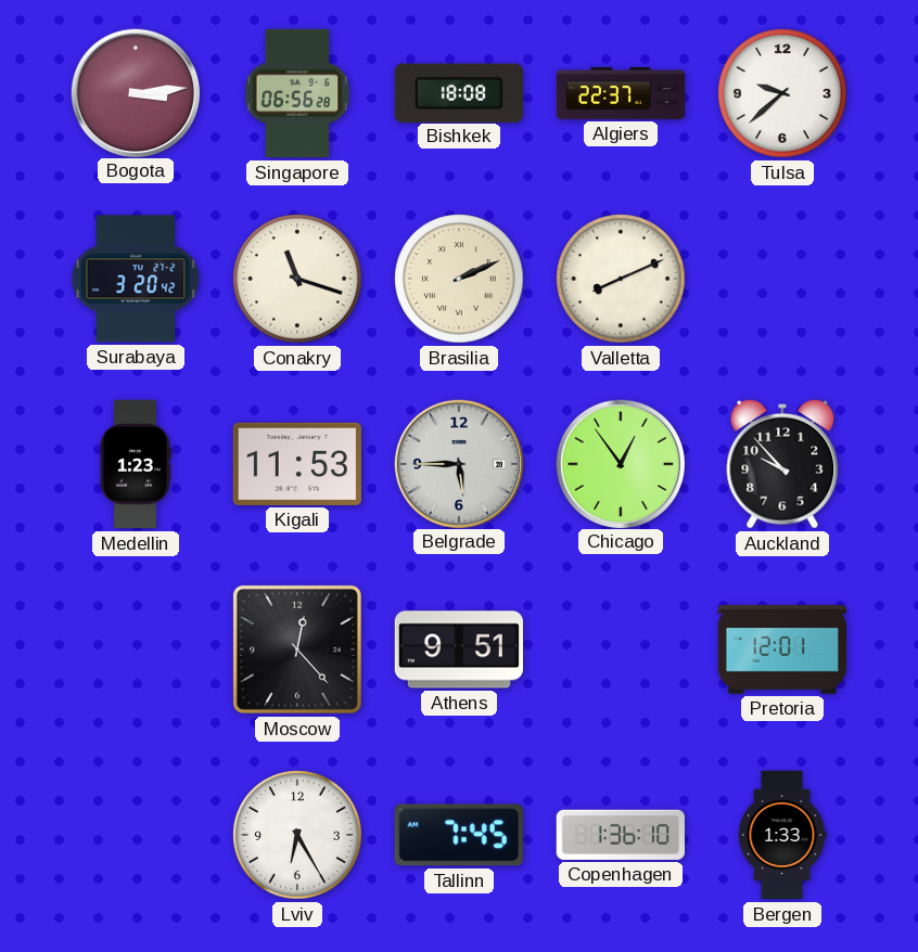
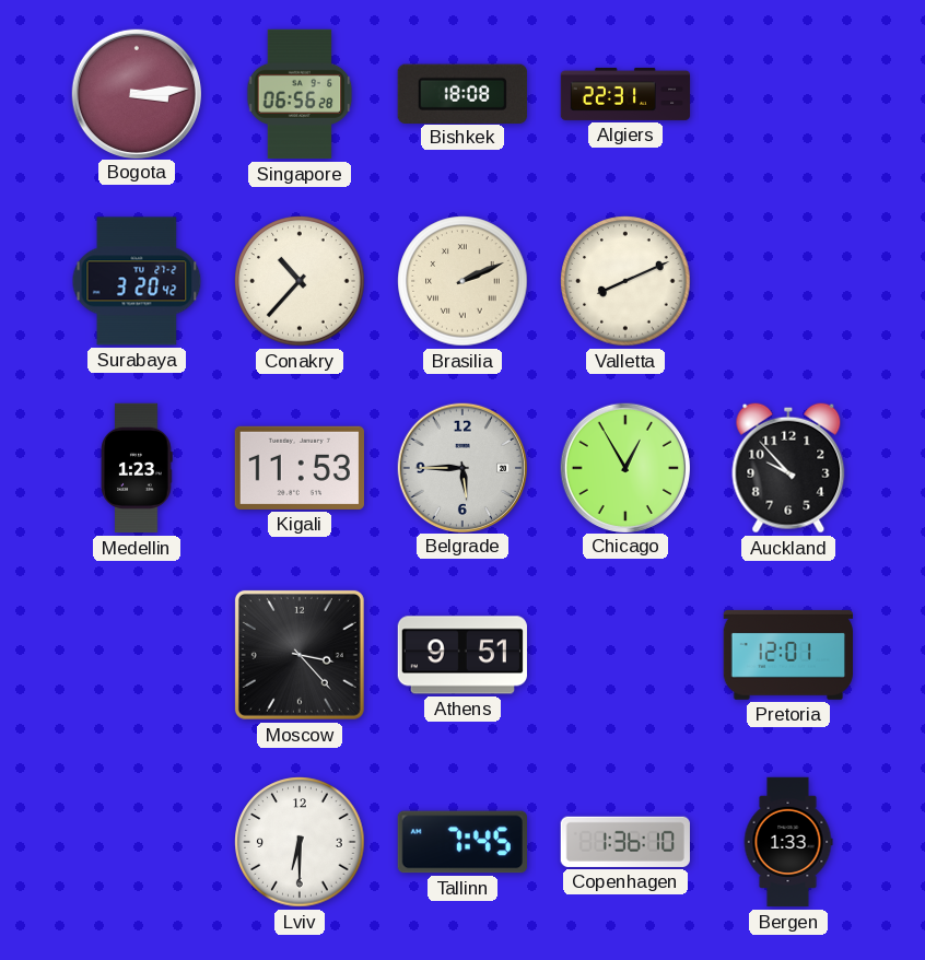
Algiers: 22:37 -> 22:31 (625, 94)
Tulsa: 9:38 -> none (782, 93)
Conakry: 11:18 -> 10:37 (300, 281)
Chicago: 12:54 -> 12:55 (624, 467)
Moscow: 12:23 -> 3:23 (300, 655)
Lviv: 6:25 -> 6:30 (300, 842)
